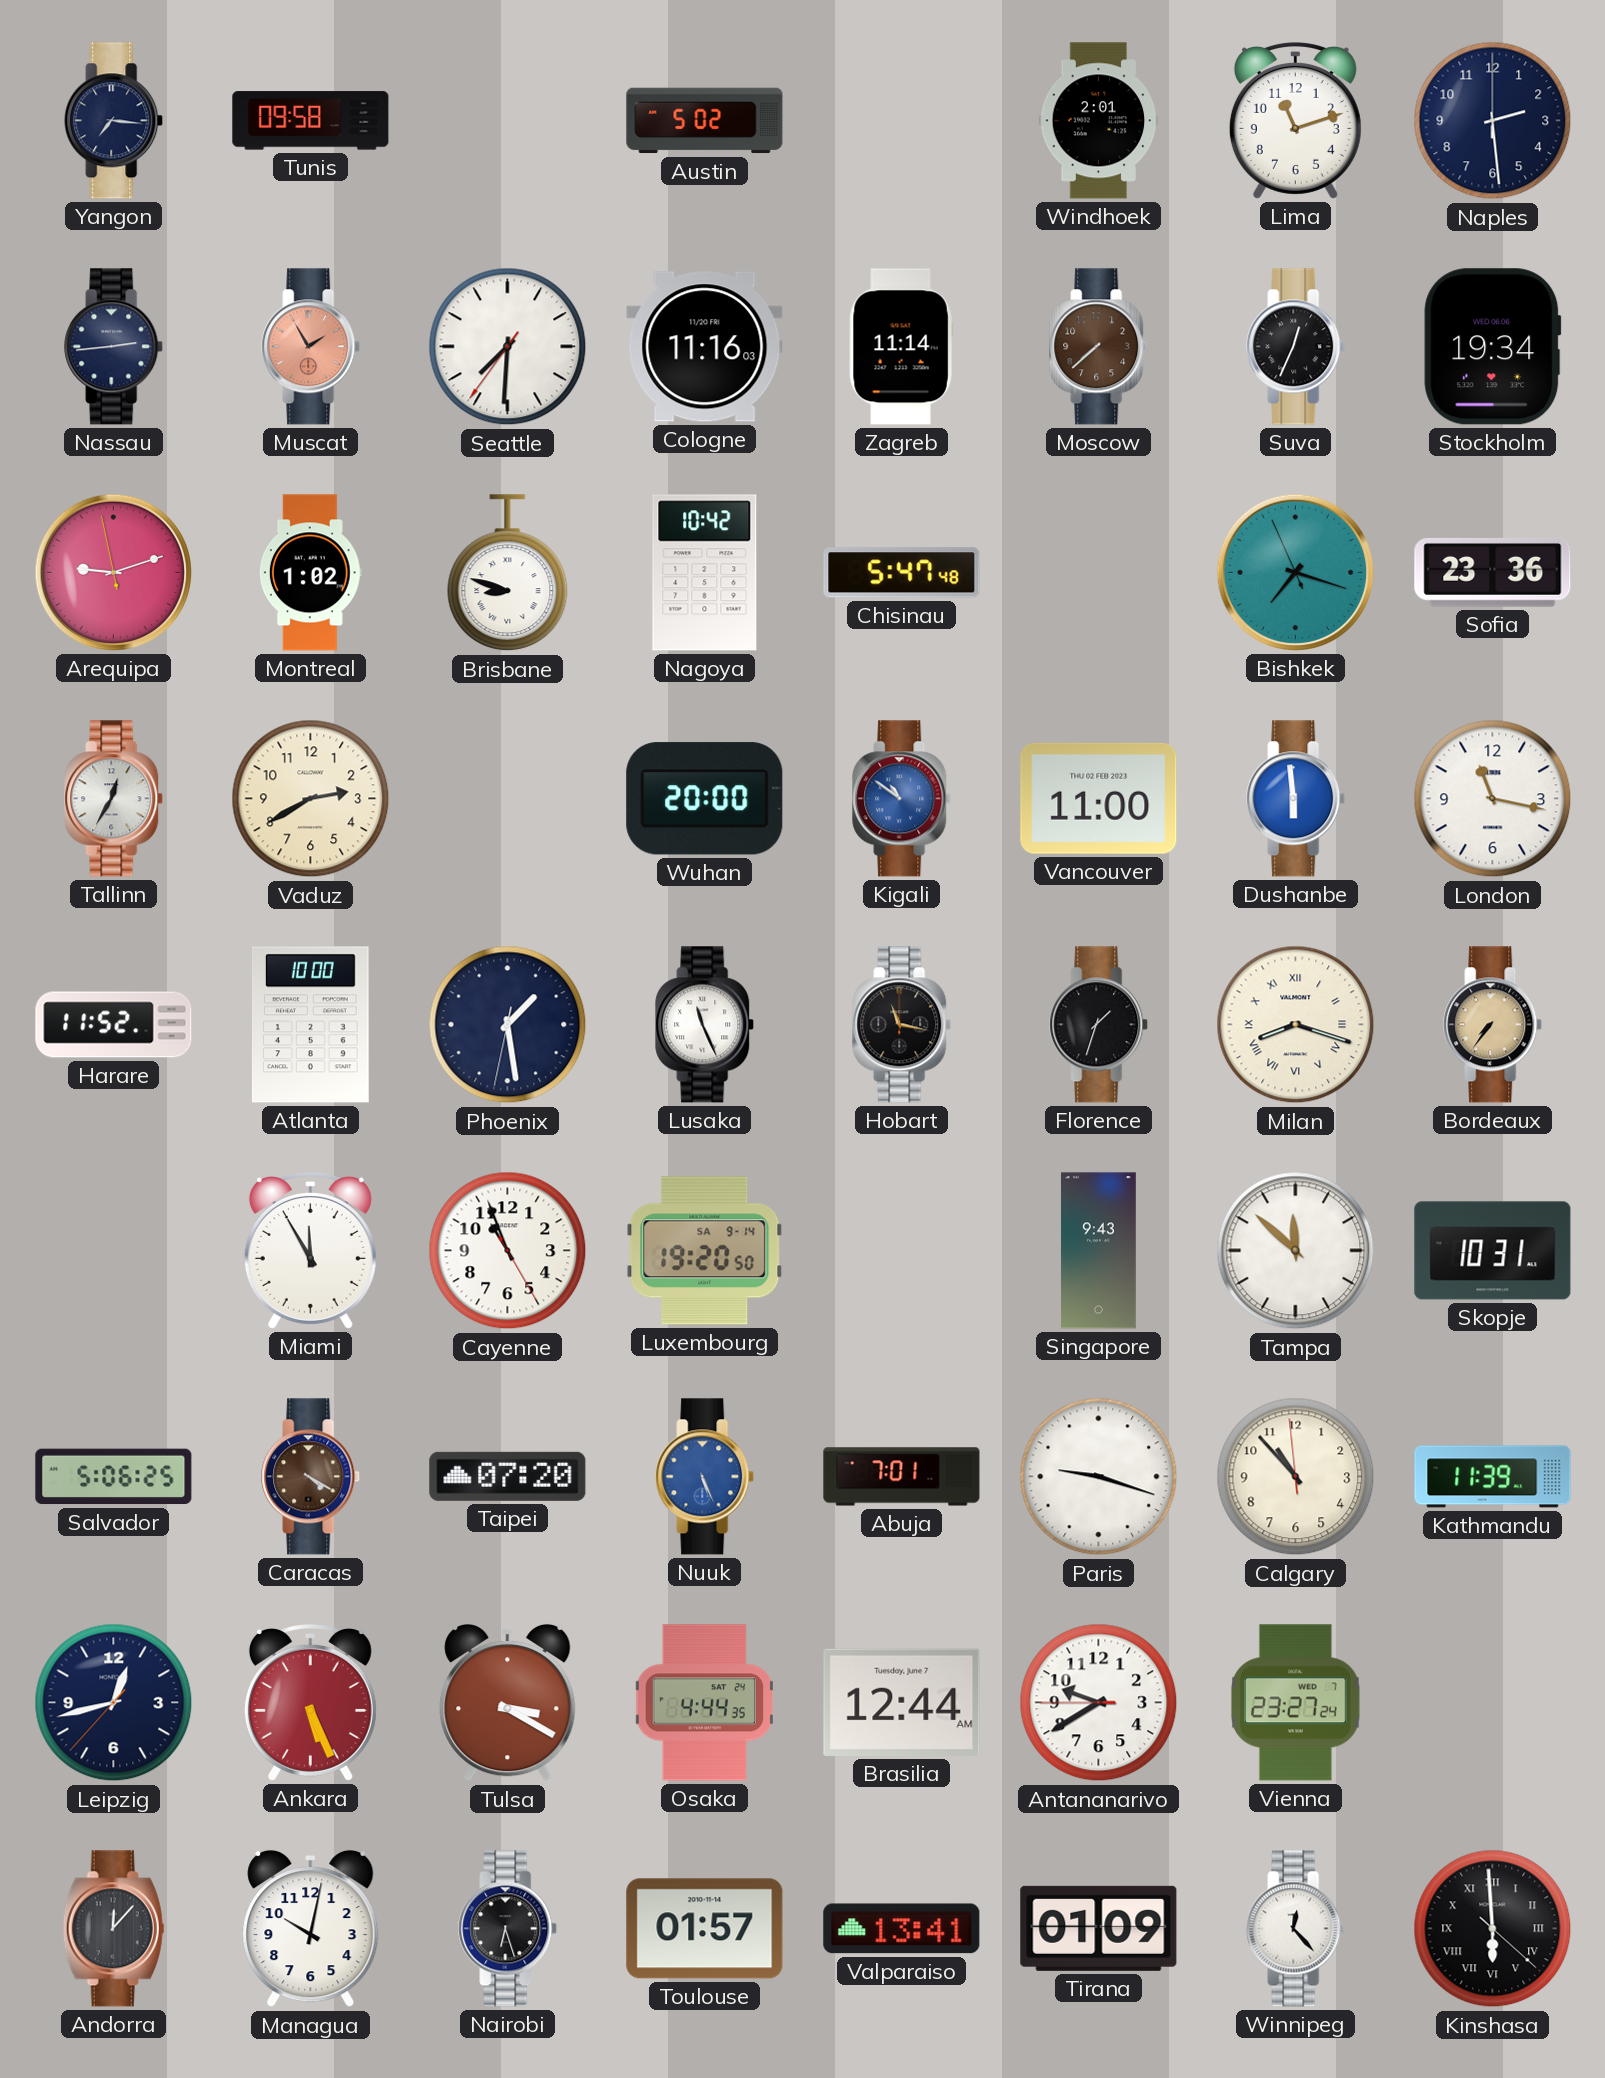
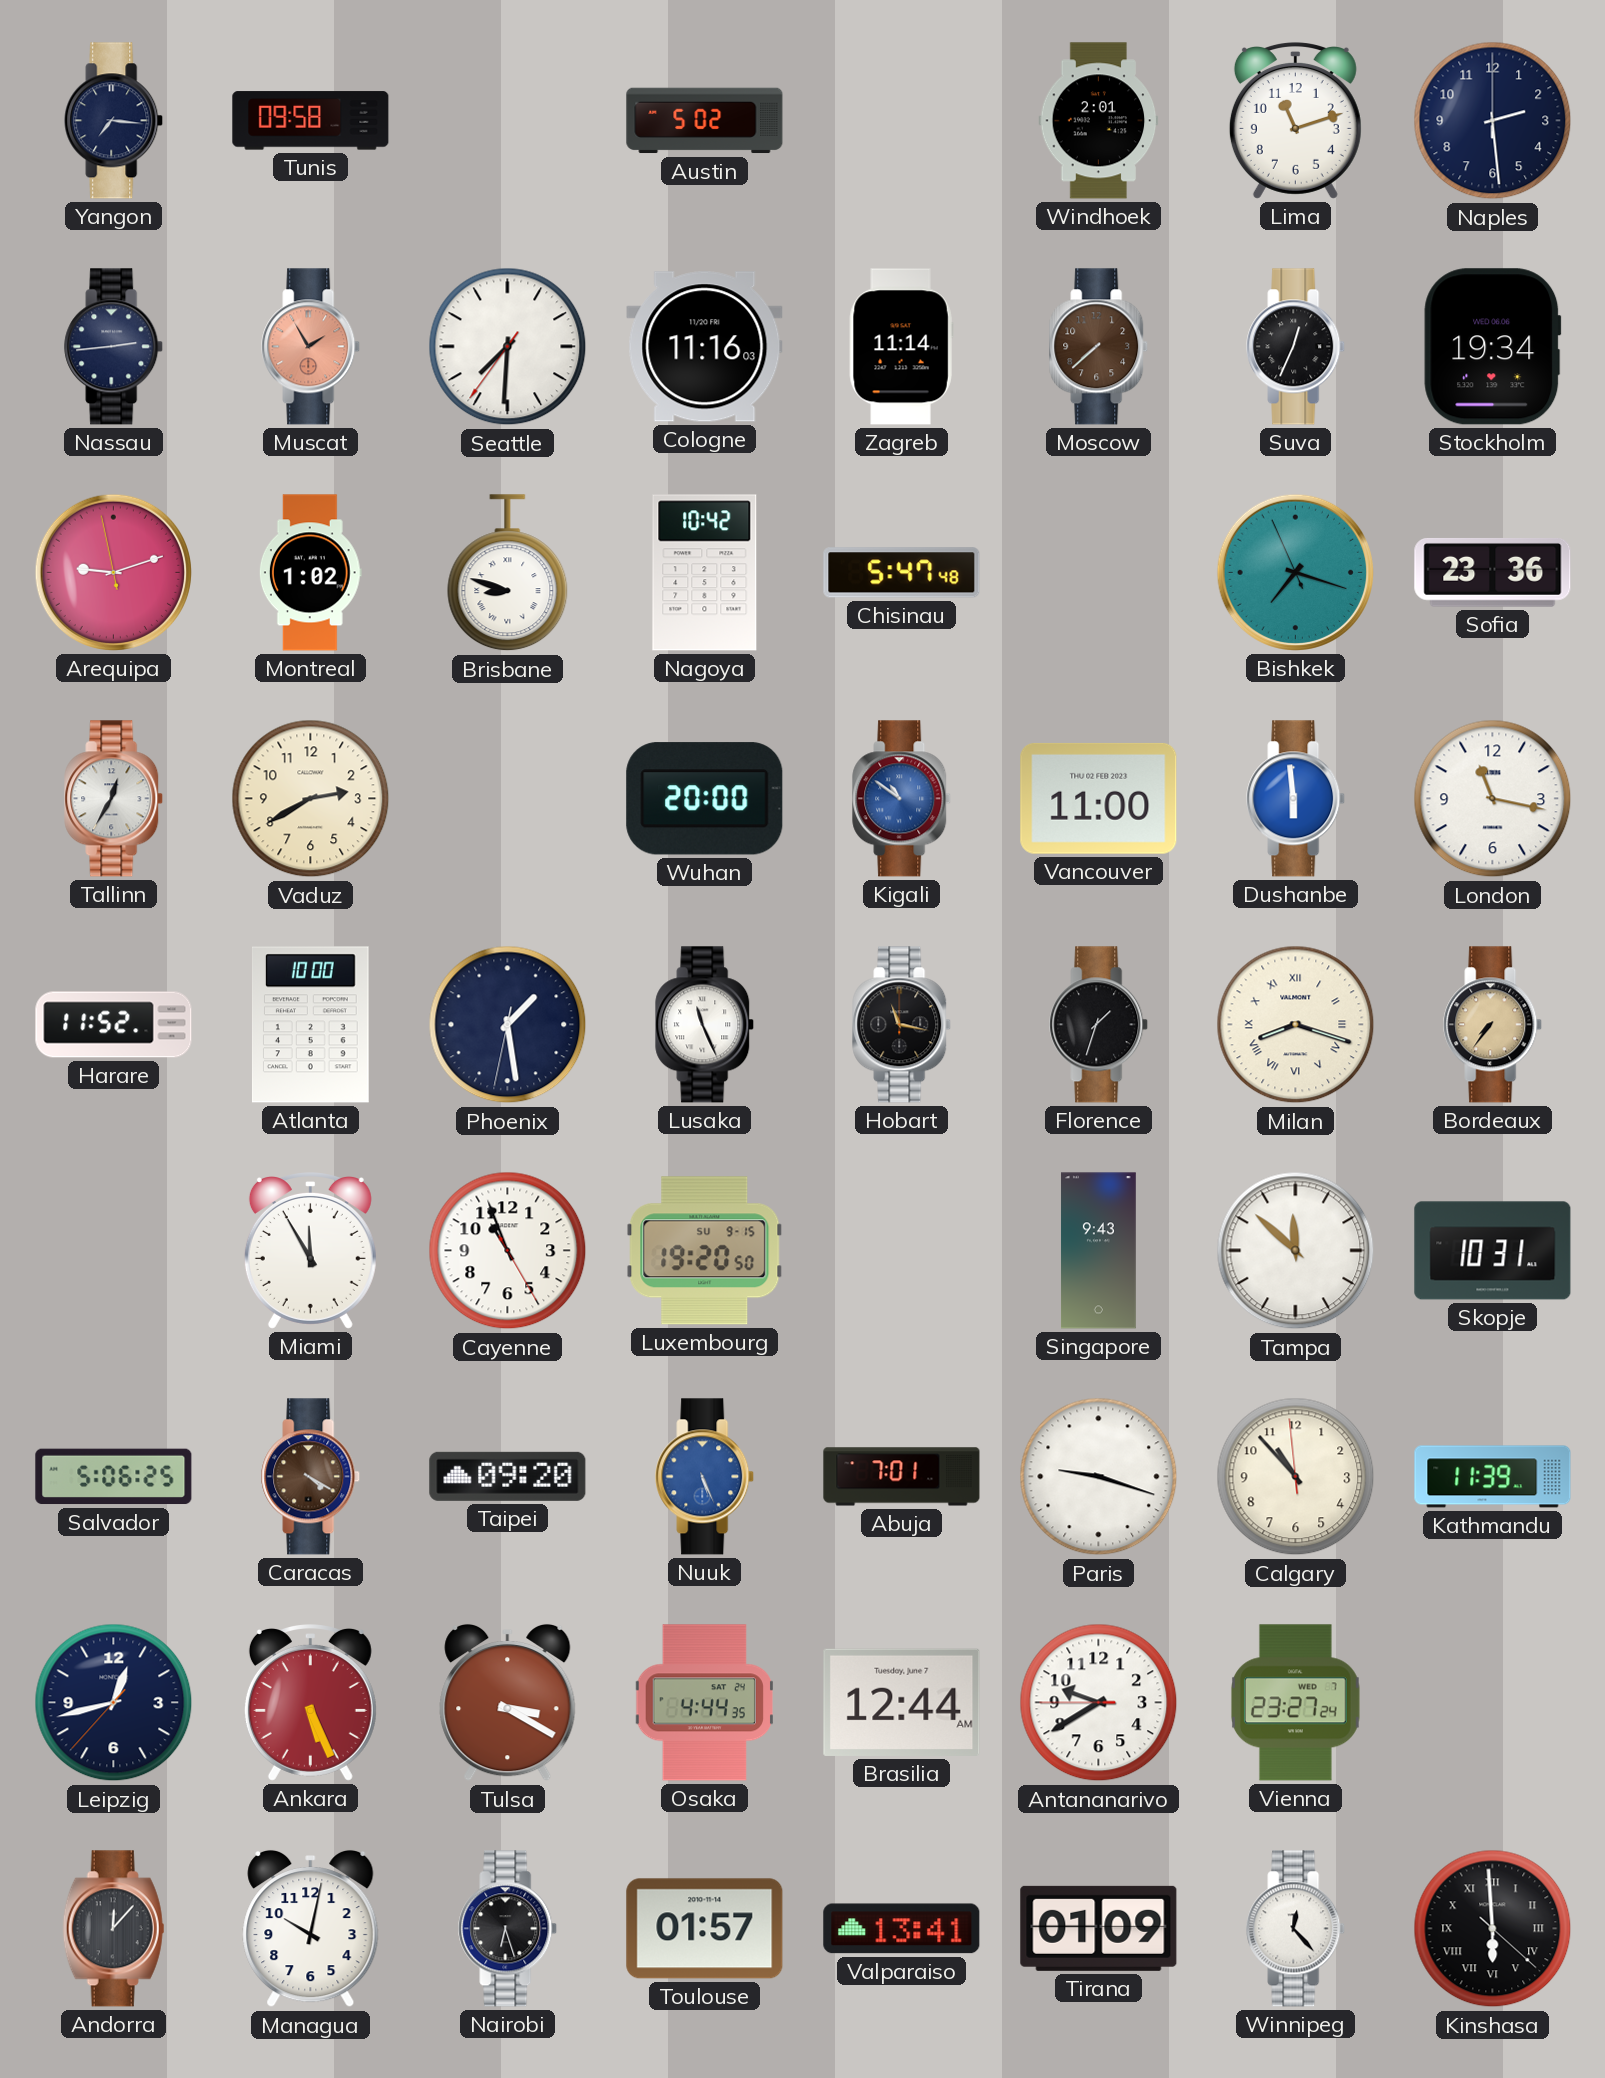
Luxembourg date: SA 9-14 -> SU 9-15 (705, 1251)
Taipei: 07:20 -> 09:20 (508, 1476)
